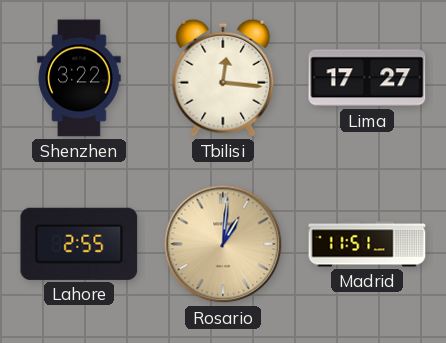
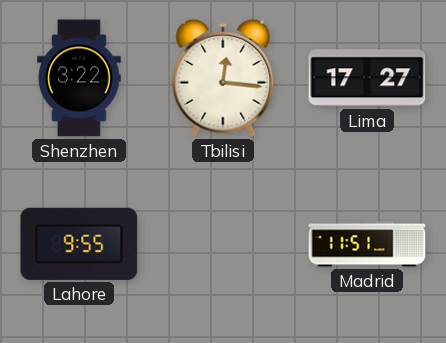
Lahore: 2:55 -> 9:55 (79, 244)
Rosario: 1:01 -> none (223, 244)
